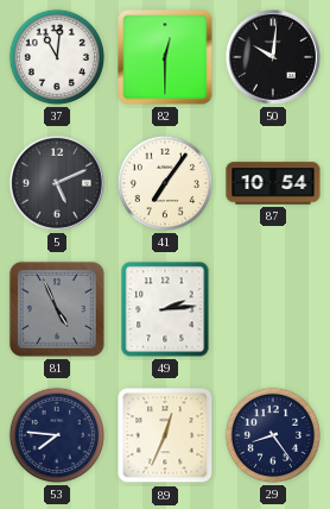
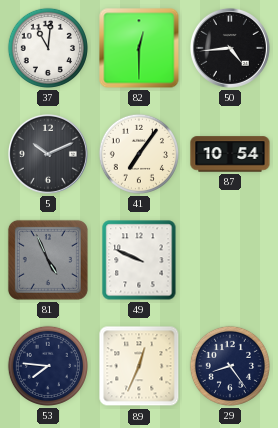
50: 10:01 -> 4:44 (230, 48)
5: 5:11 -> 10:11 (48, 154)
49: 2:14 -> 9:49 (139, 260)
